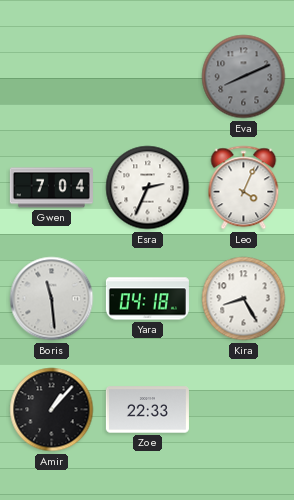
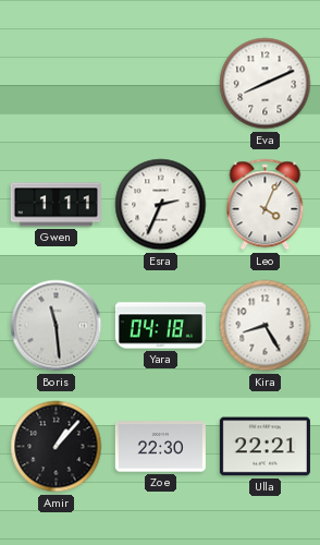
Eva dial: grey -> white (266, 84)
Gwen: 7:04 -> 1:11 (56, 205)
Zoe: 22:33 -> 22:30 (160, 447)
Ulla: none -> 22:21 (264, 447)
